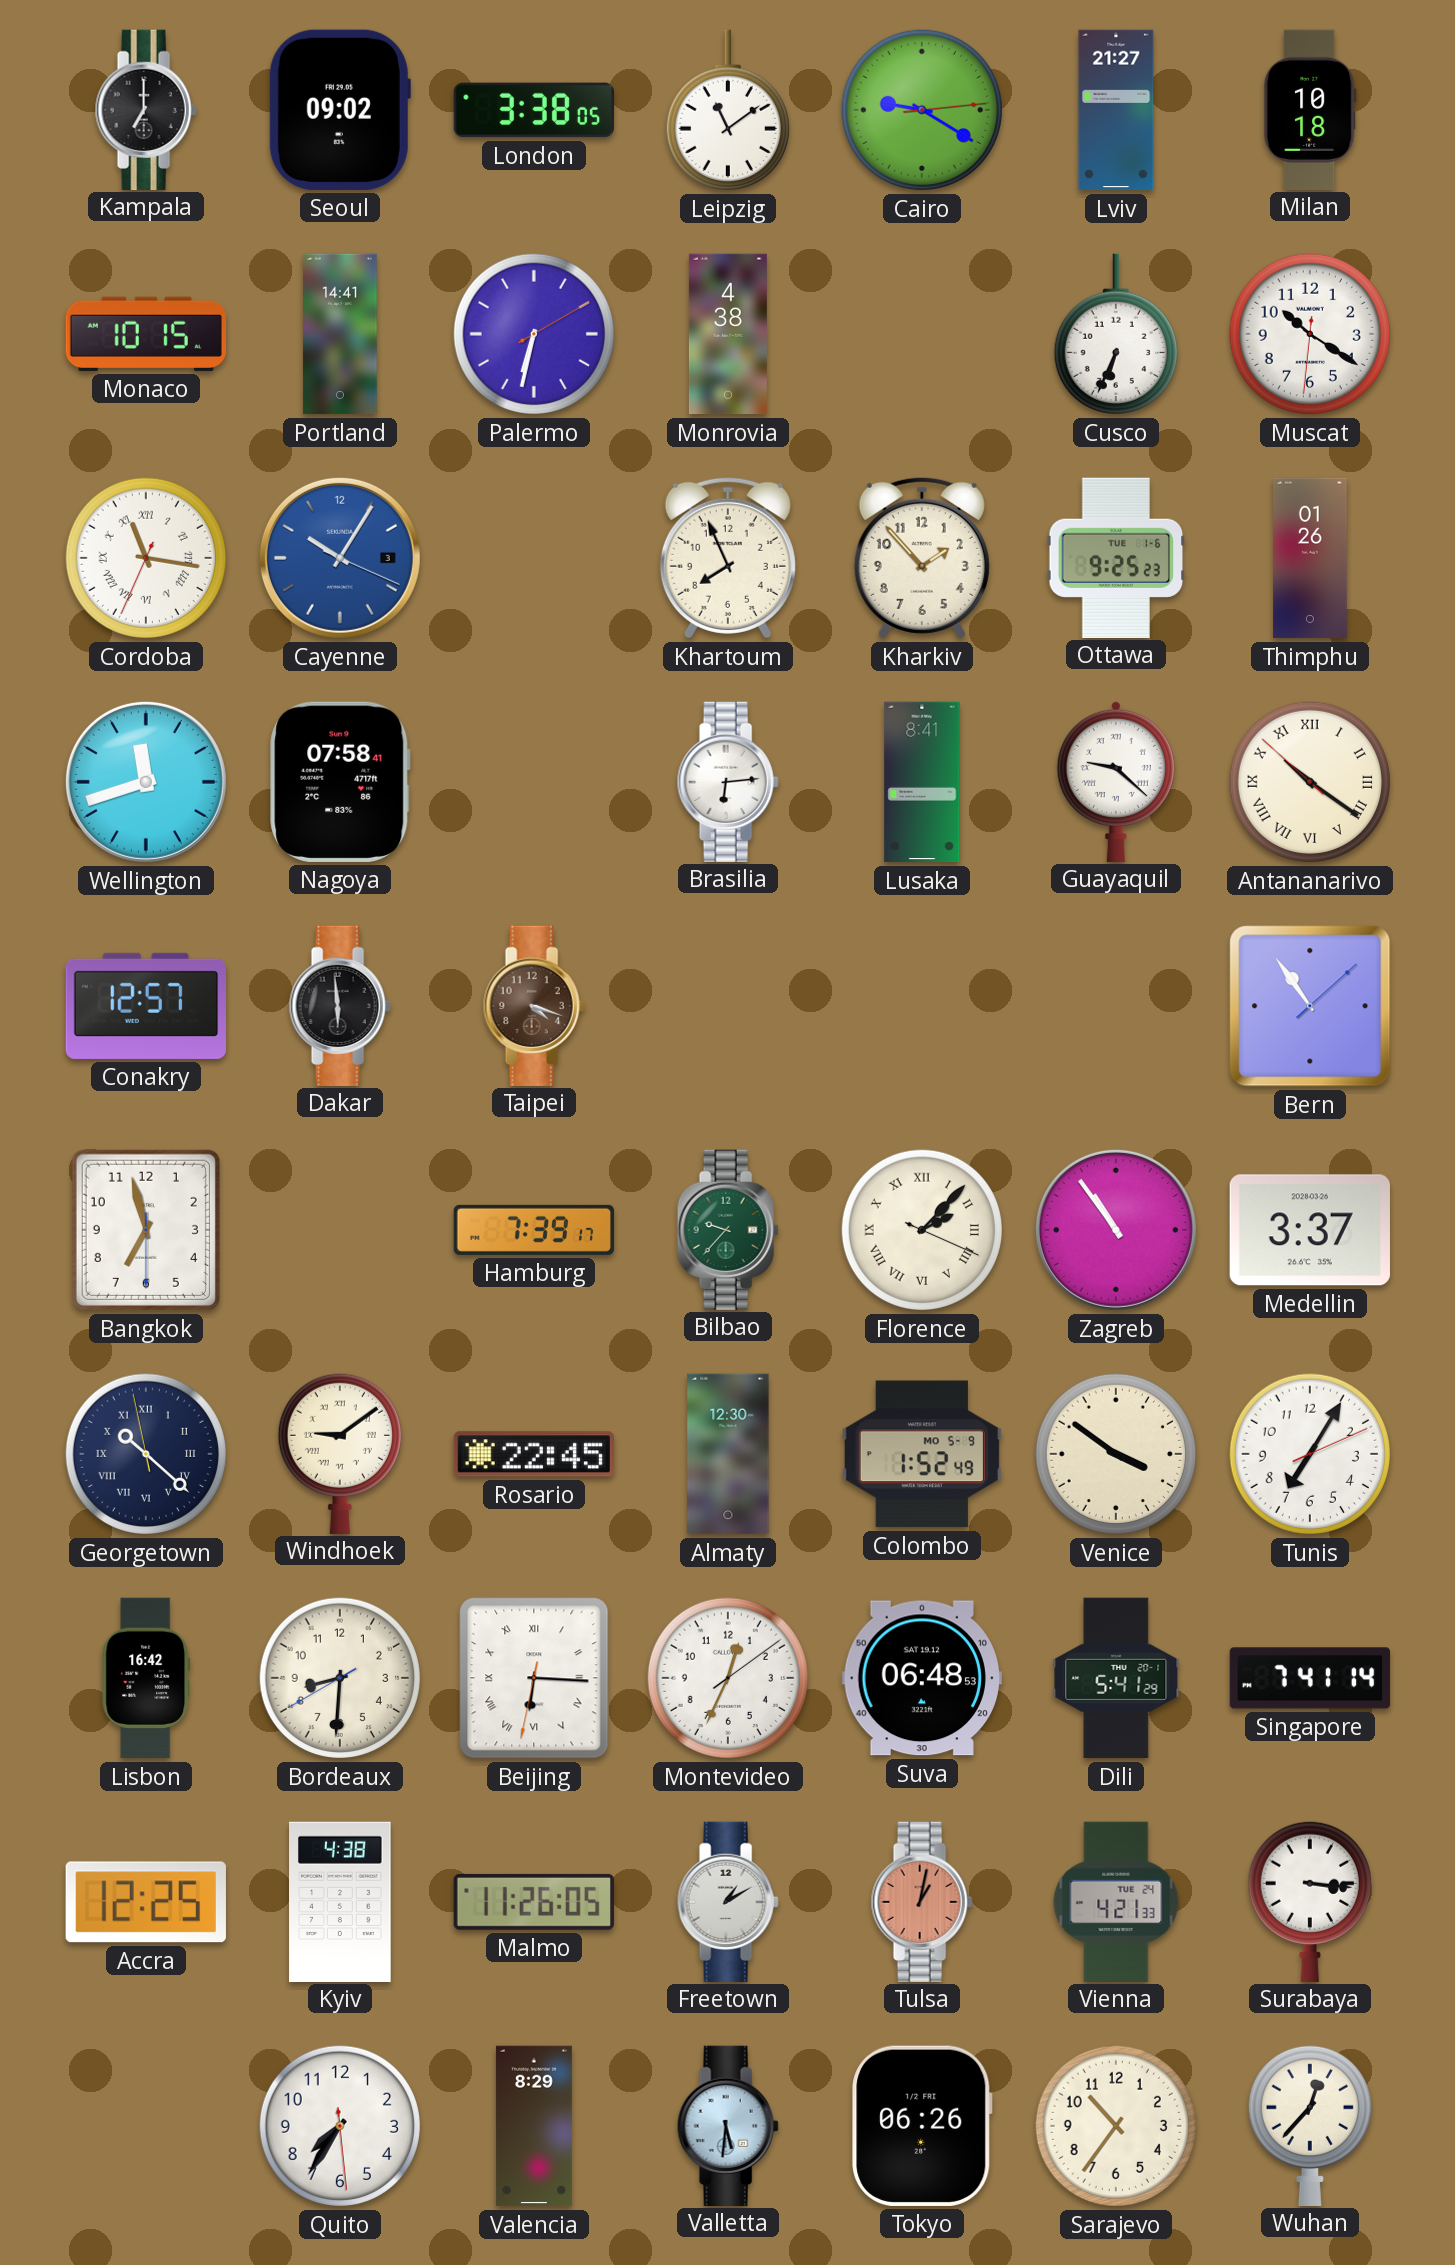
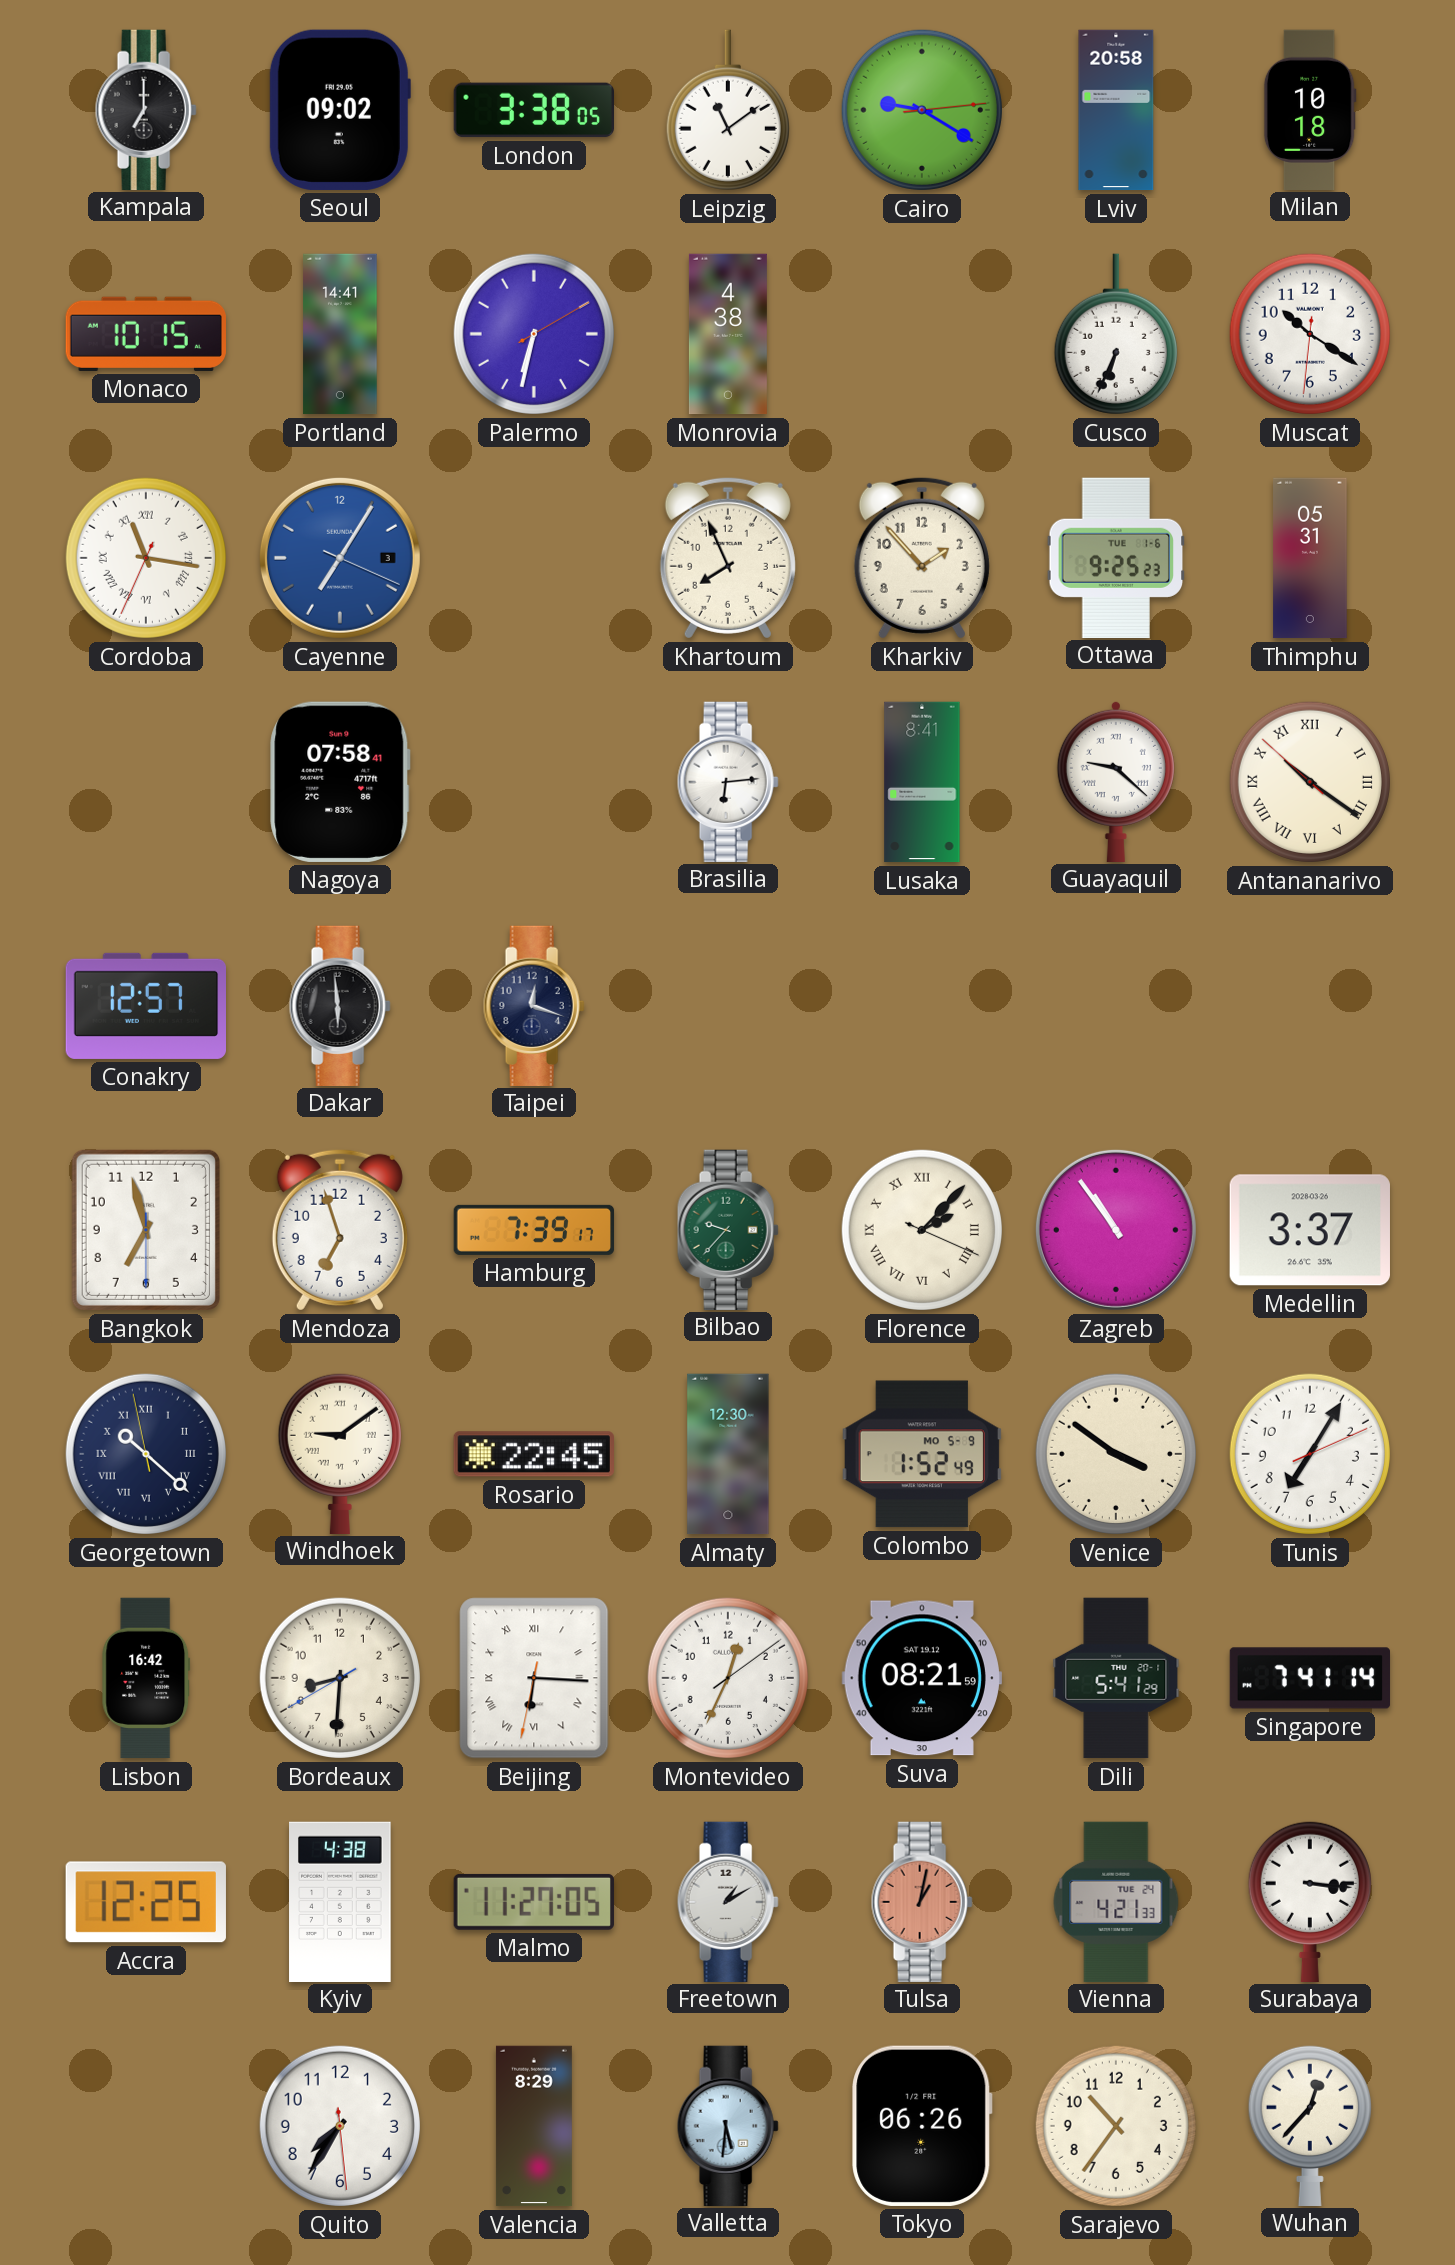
Lviv: 21:27 -> 20:58 (1116, 110)
Cayenne: 10:05 -> 7:05 (340, 558)
Thimphu: 01:26 -> 05:31 (1310, 558)
Wellington: 11:42 -> none (146, 782)
Taipei: 4:18 -> 12:18 (534, 1005)
Taipei dial: brown -> navy (534, 1005)
Bern: 10:54 -> none (1310, 1006)
Mendoza: none -> 6:57 (340, 1230)
Suva: 06:48 -> 08:21 (922, 1678)
Malmo: 11:26 -> 11:27 (534, 1902)
